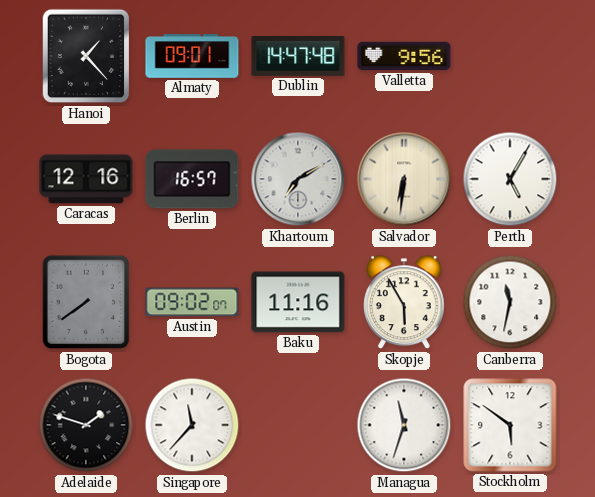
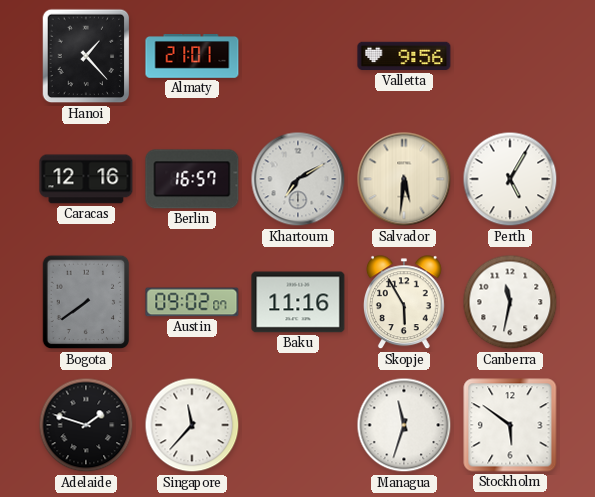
Almaty: 09:01 -> 21:01 (192, 56)
Dublin: 14:47 -> none (298, 57)
Salvador: 6:31 -> 5:31 (404, 179)
